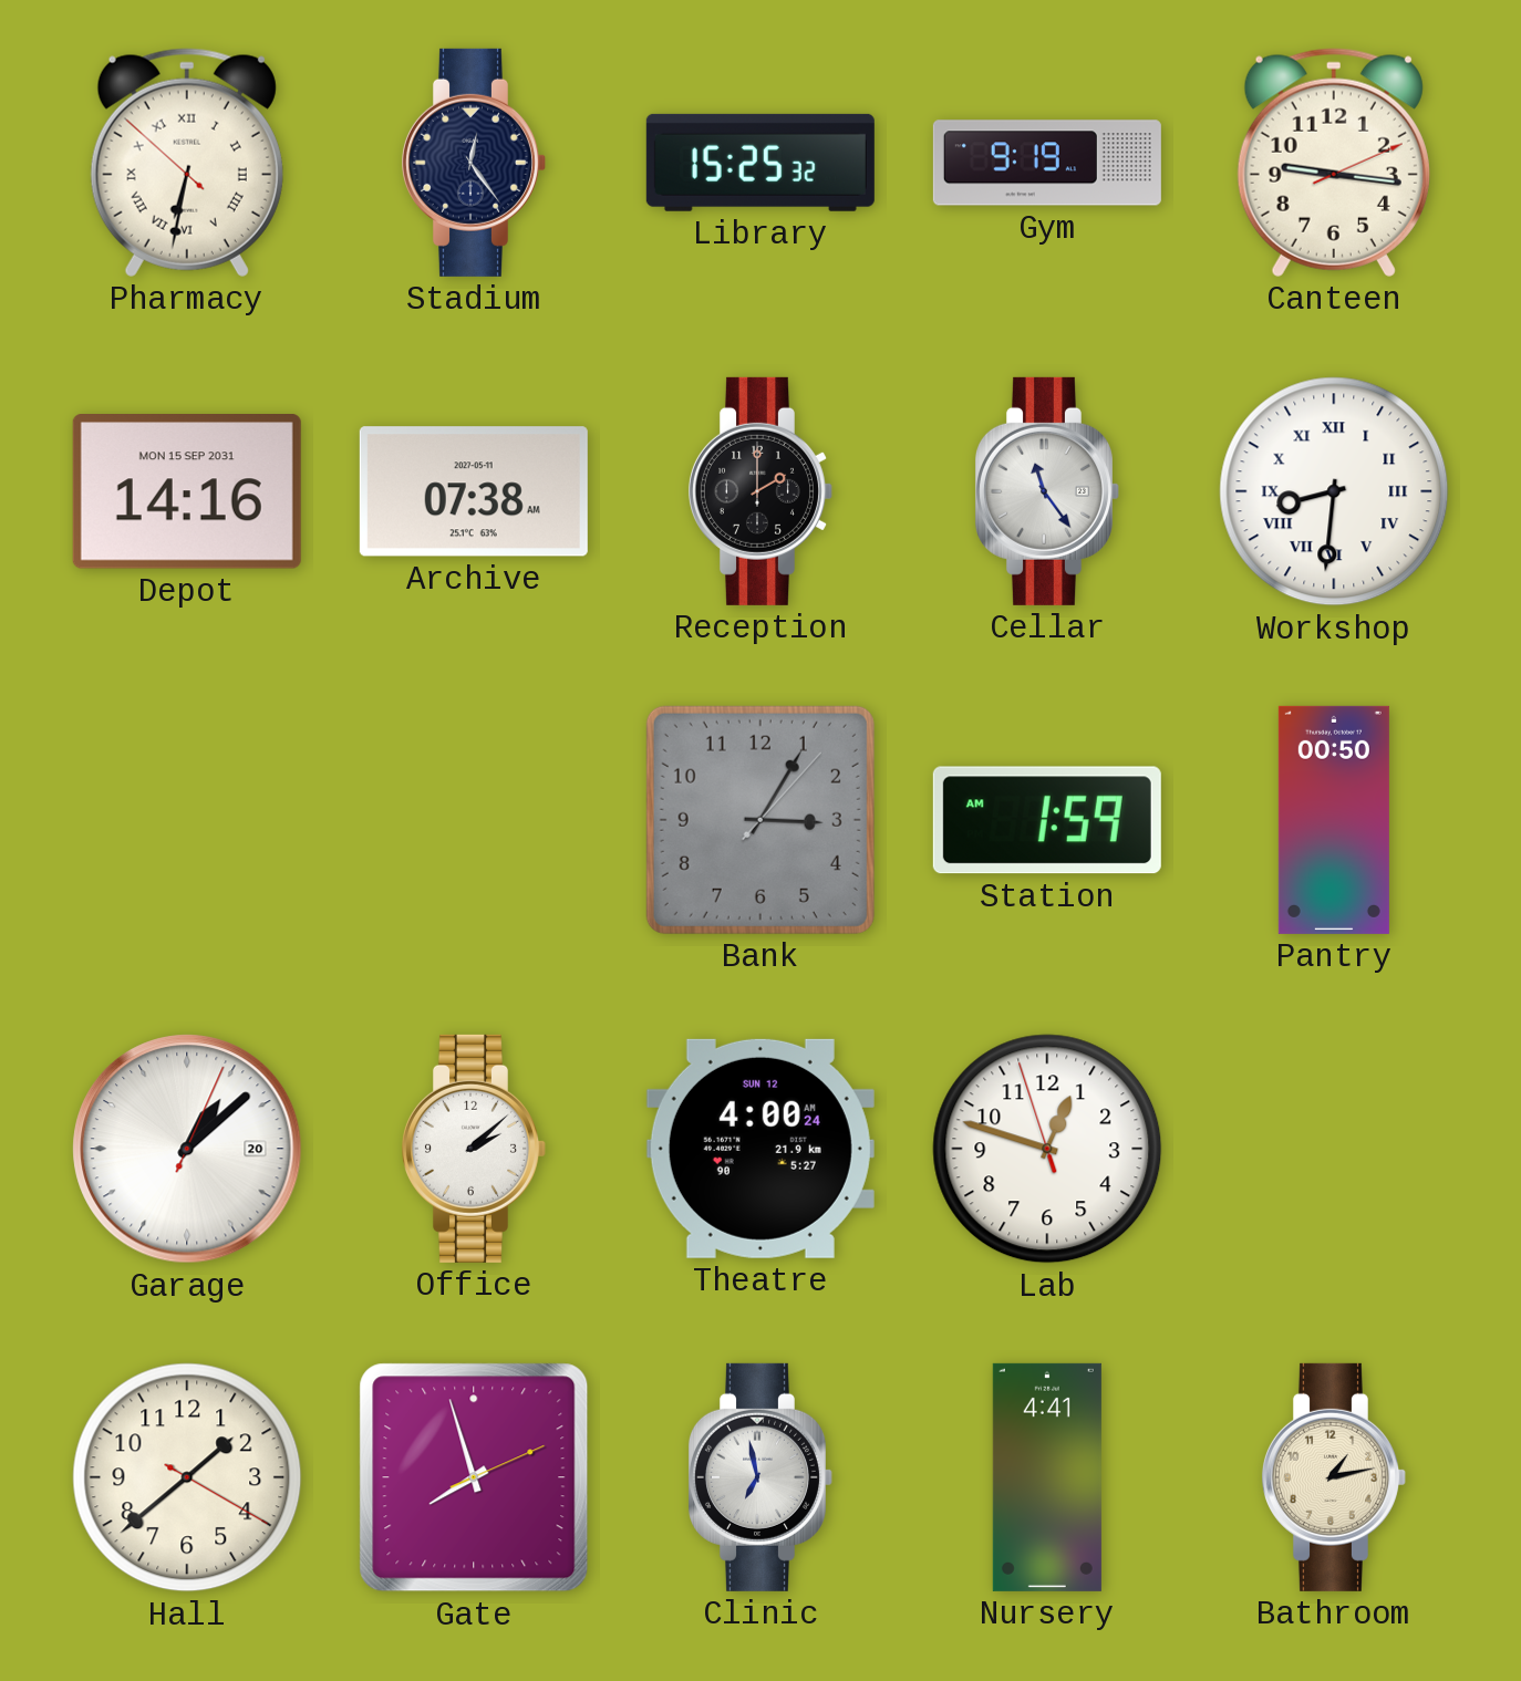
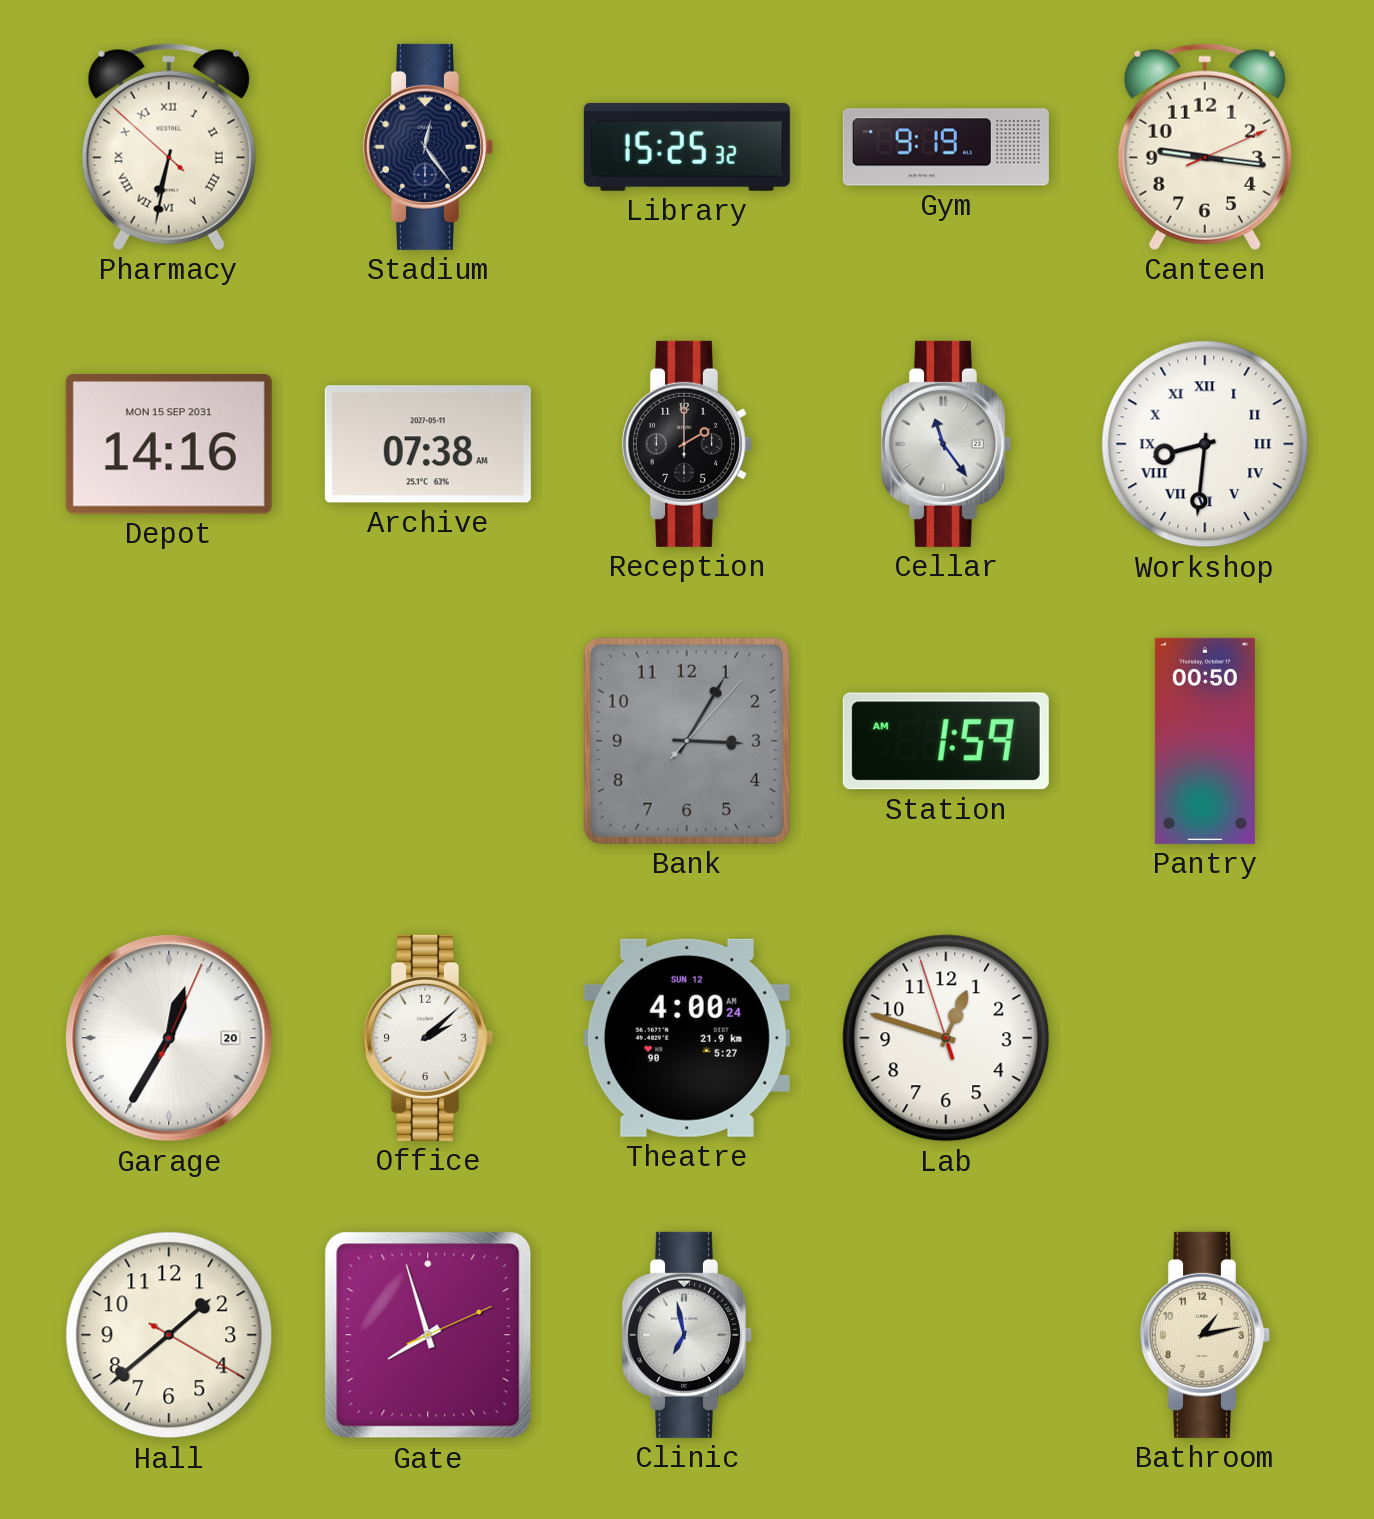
Garage: 1:08 -> 12:35 (169, 1038)
Nursery: 4:41 -> none (1047, 1477)
